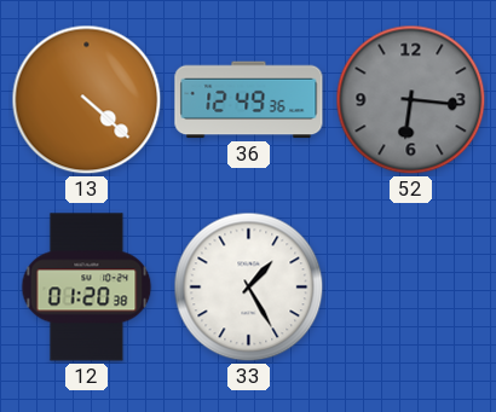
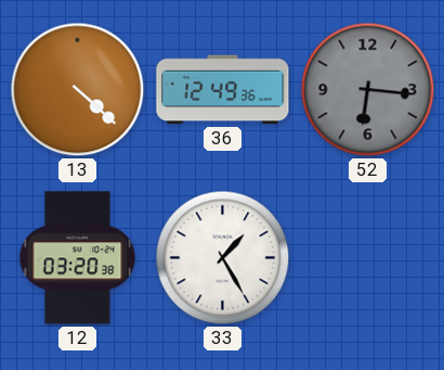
12: 01:20 -> 03:20 (78, 258)
